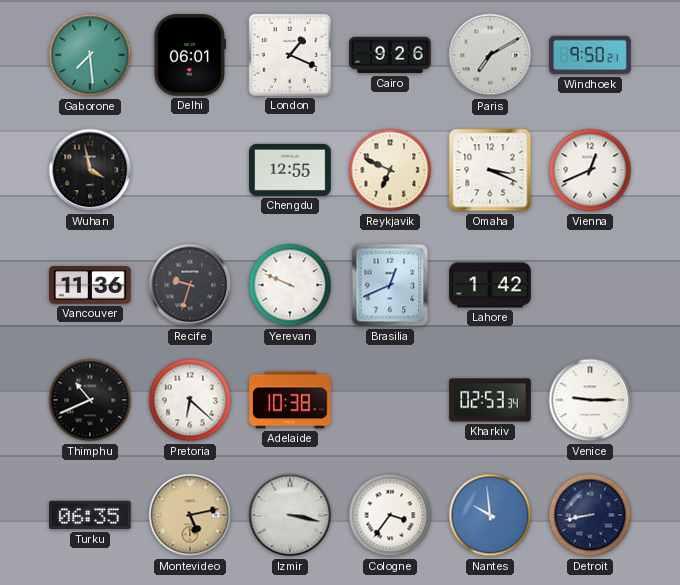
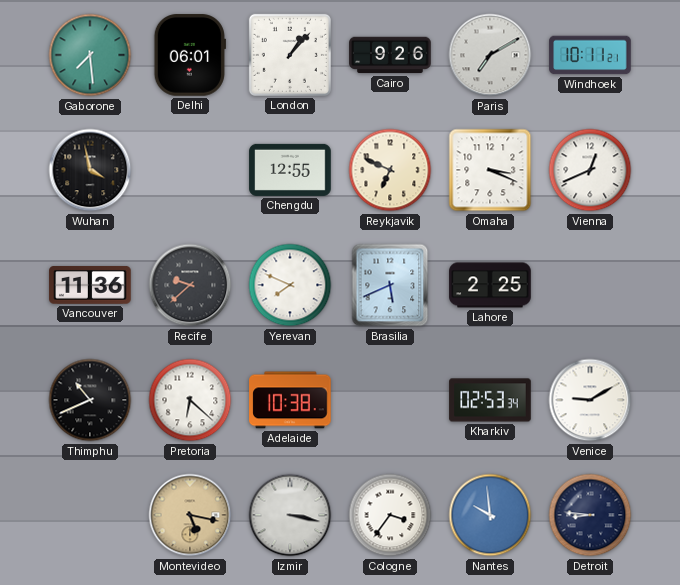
London: 1:19 -> 1:07 (290, 55)
Windhoek: 9:50 -> 10:11 (590, 55)
Recife: 9:33 -> 9:38 (190, 285)
Yerevan: 9:49 -> 7:49 (290, 285)
Brasilia: 12:41 -> 5:41 (390, 285)
Lahore: 1:42 -> 2:25 (490, 285)
Venice: 9:15 -> 9:10 (590, 400)
Turku: 06:35 -> none (90, 515)
Montevideo: 5:13 -> 5:17 (190, 515)
Detroit: 8:43 -> 8:46 (590, 515)
